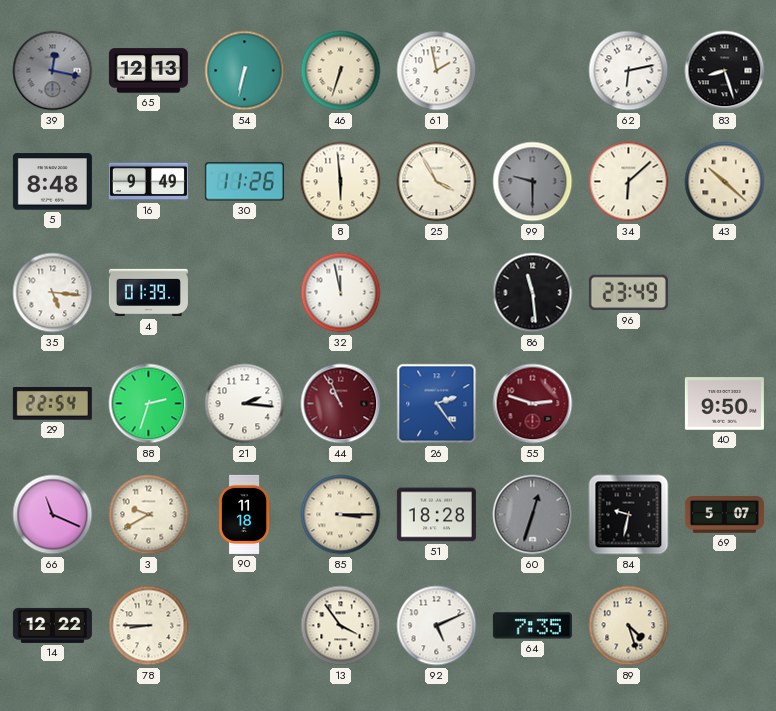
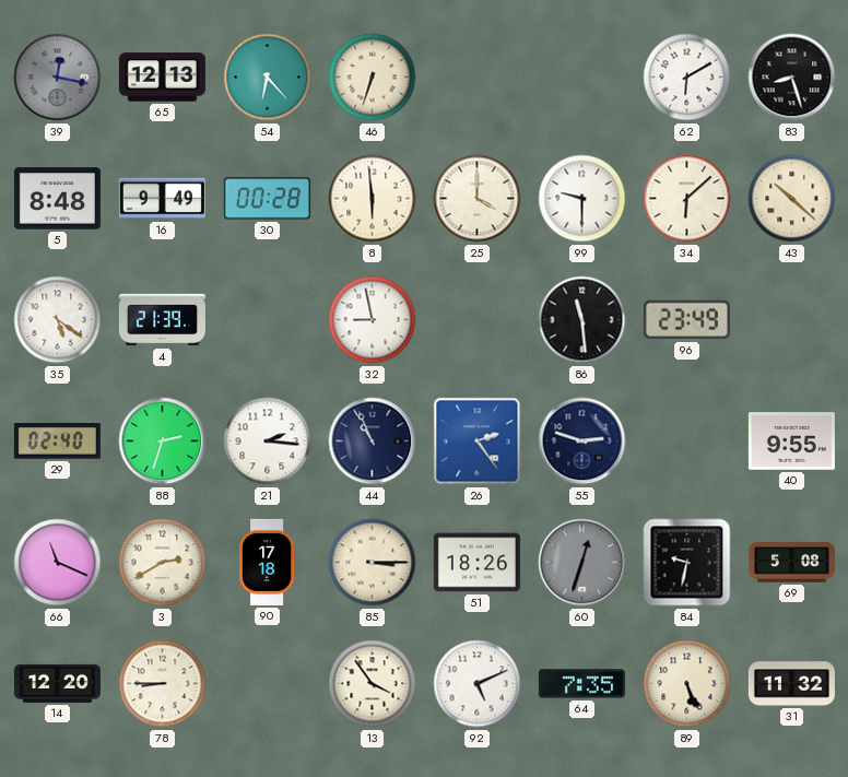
54: 6:32 -> 6:23 (268, 78)
61: 1:58 -> none (437, 71)
62: 6:13 -> 6:10 (687, 78)
30: 11:26 -> 00:28 (267, 199)
25: 3:55 -> 4:00 (478, 199)
99 dial: grey -> white (582, 199)
35: 5:16 -> 5:21 (58, 320)
4: 01:39 -> 21:39 (162, 320)
32: 11:58 -> 8:58 (373, 320)
29: 22:54 -> 02:40 (57, 442)
44 dial: burgundy -> navy (373, 442)
55 dial: burgundy -> navy (582, 442)
40: 9:50 -> 9:55 (791, 442)
3: 9:40 -> 2:40 (163, 563)
90: 11:18 -> 17:18 (267, 562)
51: 18:28 -> 18:26 (476, 563)
69: 5:07 -> 5:08 (791, 563)
14: 12:22 -> 12:20 (57, 683)
89: 4:27 -> 5:26 (687, 684)
31: none -> 11:32 (791, 684)
